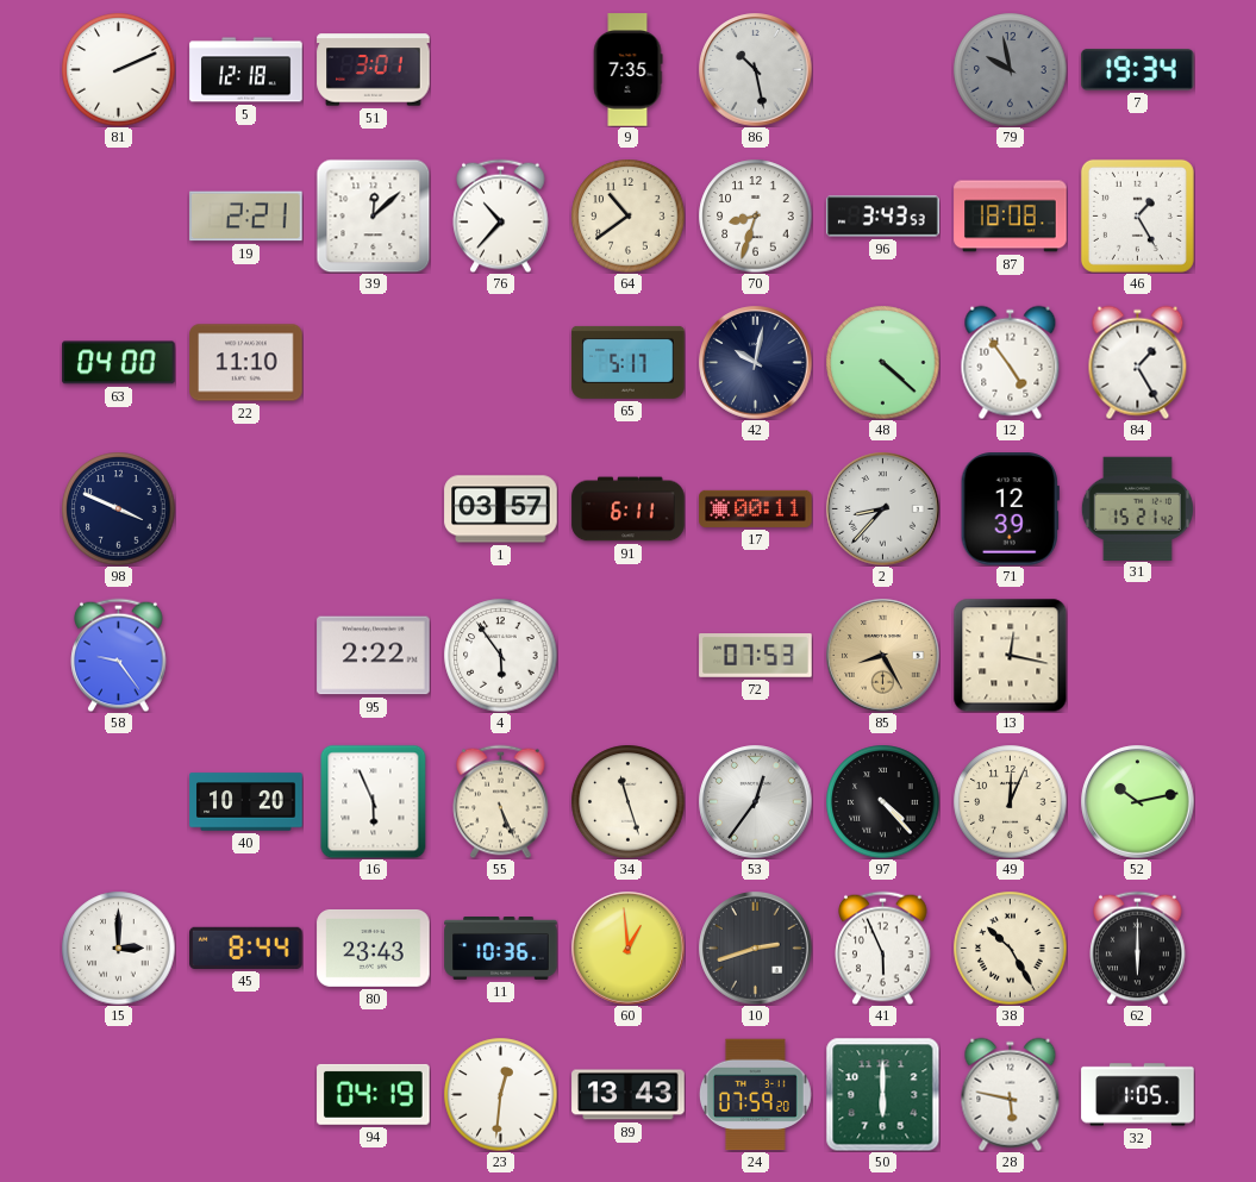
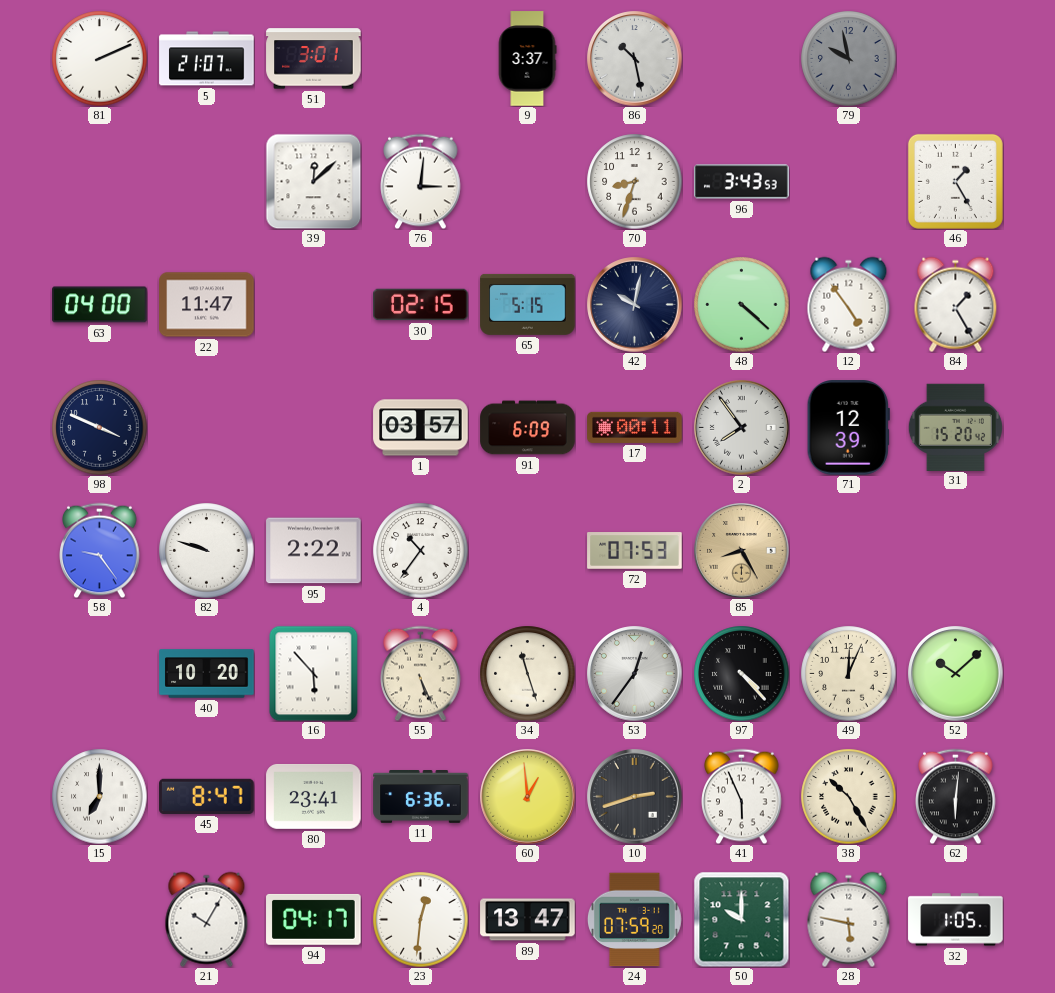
5: 12:18 -> 21:07 (207, 59)
9: 7:35 -> 3:37 (527, 59)
7: 19:34 -> none (1138, 70)
19: 2:21 -> none (246, 217)
76: 10:37 -> 3:01 (421, 181)
64: 10:39 -> none (627, 215)
87: 18:08 -> none (1011, 217)
22: 11:10 -> 11:47 (207, 305)
30: none -> 02:15 (421, 305)
65: 5:17 -> 5:15 (528, 304)
91: 6:11 -> 6:09 (528, 428)
2: 8:37 -> 7:54 (742, 428)
31: 15:21 -> 15:20 (955, 427)
82: none -> 9:48 (206, 550)
4: 5:54 -> 10:36 (420, 550)
13: 12:17 -> none (1010, 655)
16: 5:56 -> 5:53 (314, 673)
52: 10:13 -> 10:08 (956, 674)
15: 3:00 -> 7:00 (99, 796)
45: 8:44 -> 8:47 (207, 796)
80: 23:43 -> 23:41 (314, 796)
11: 10:36 -> 6:36 (421, 797)
62: 6:00 -> 6:01 (956, 796)
21: none -> 10:05 (207, 919)
94: 04:19 -> 04:17 (314, 919)
89: 13:43 -> 13:47 (528, 920)
50: 6:00 -> 10:00 (741, 919)
